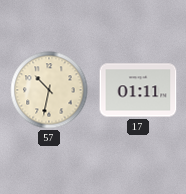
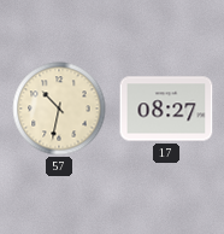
17: 01:11 -> 08:27 (166, 109)
